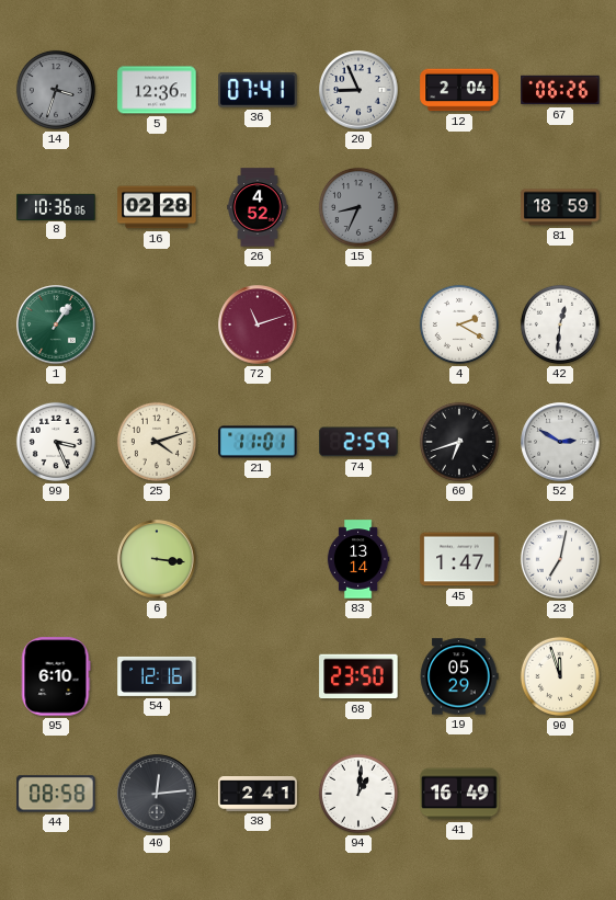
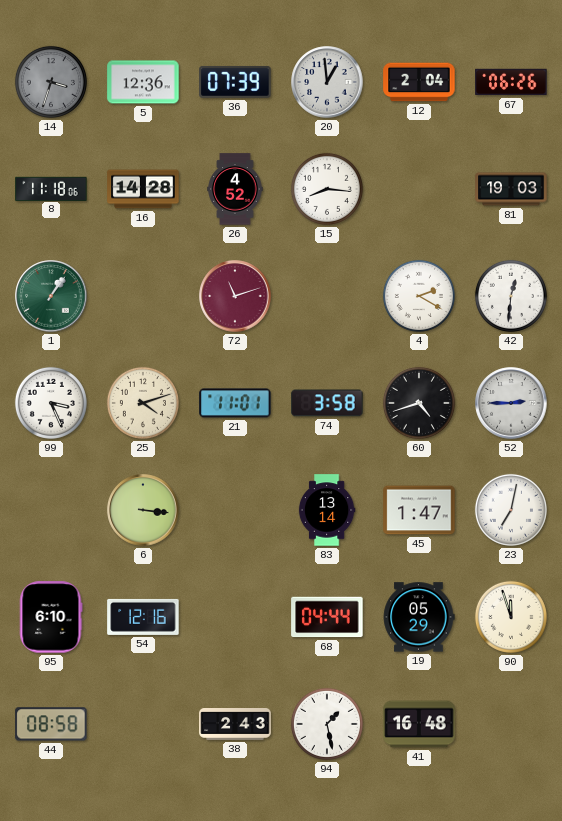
36: 07:41 -> 07:39 (235, 82)
20: 8:56 -> 12:59 (327, 82)
8: 10:36 -> 11:18 (51, 188)
16: 02:28 -> 14:28 (143, 189)
15: 8:34 -> 8:16 (327, 189)
15 dial: grey -> white (327, 189)
81: 18:59 -> 19:03 (511, 189)
74: 2:59 -> 3:58 (327, 403)
60: 6:42 -> 4:42 (419, 403)
52: 2:50 -> 2:45 (511, 403)
68: 23:50 -> 04:44 (327, 617)
40: 12:14 -> none (157, 794)
38: 2:41 -> 2:43 (235, 725)
94: 1:01 -> 1:28 (327, 724)
41: 16:49 -> 16:48 (419, 724)
